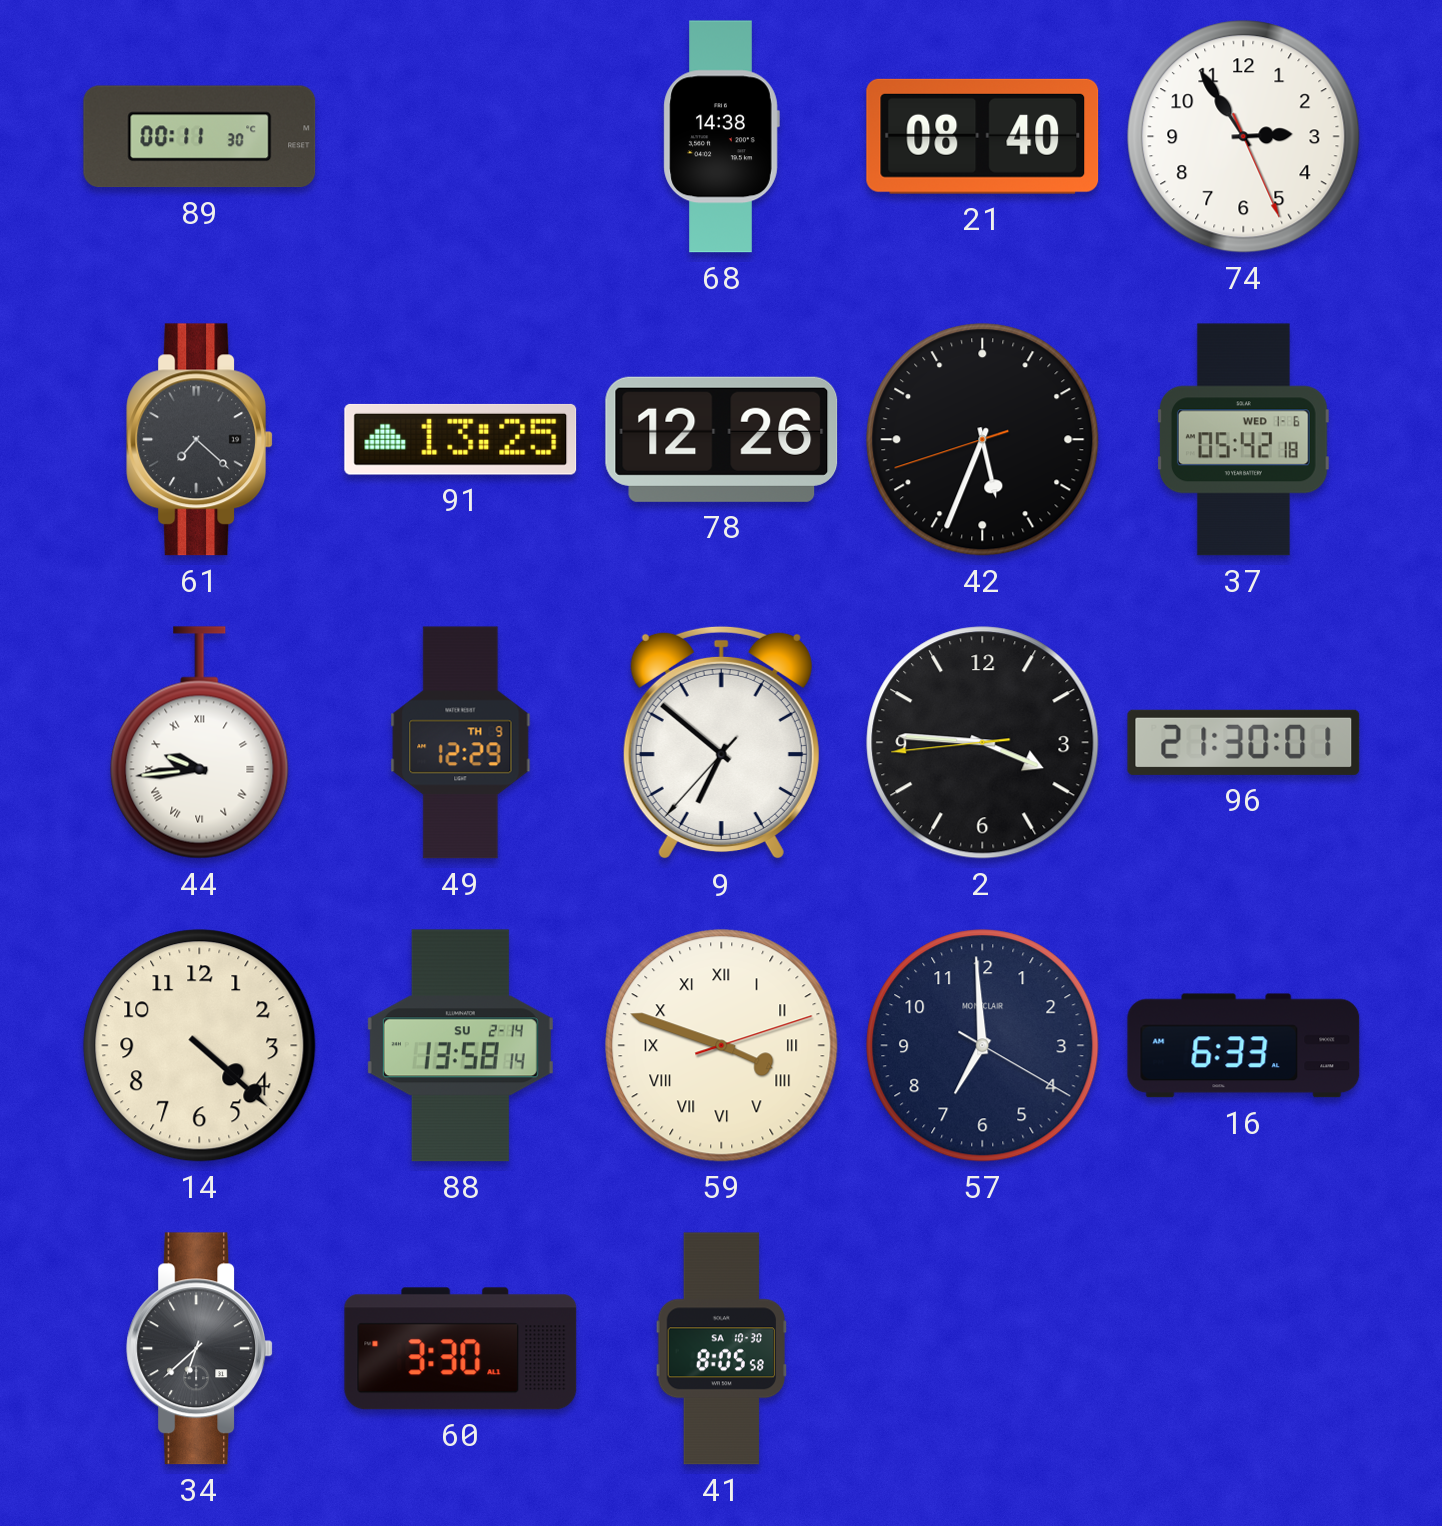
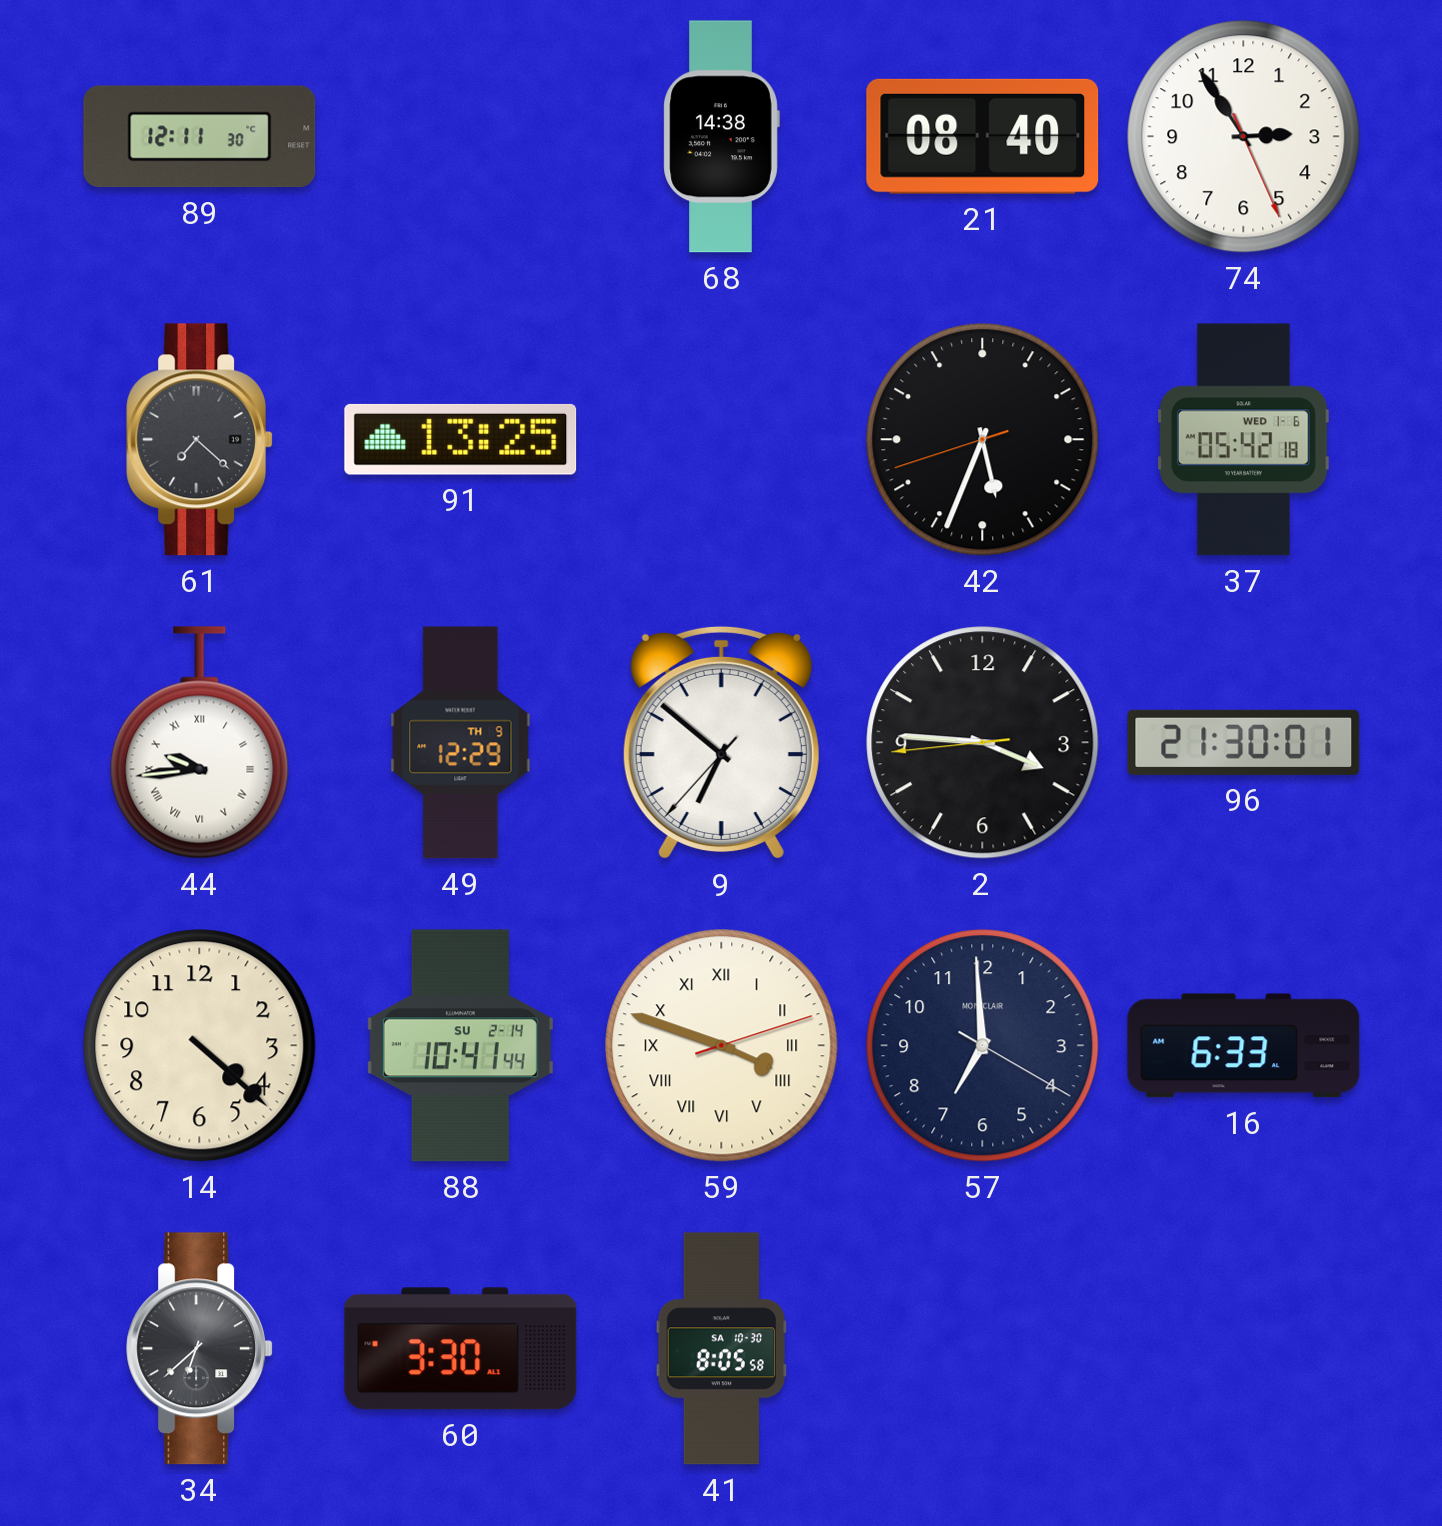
89: 00:11 -> 12:11 (200, 137)
78: 12:26 -> none (722, 439)
88: 13:58 -> 10:41 (460, 1046)
